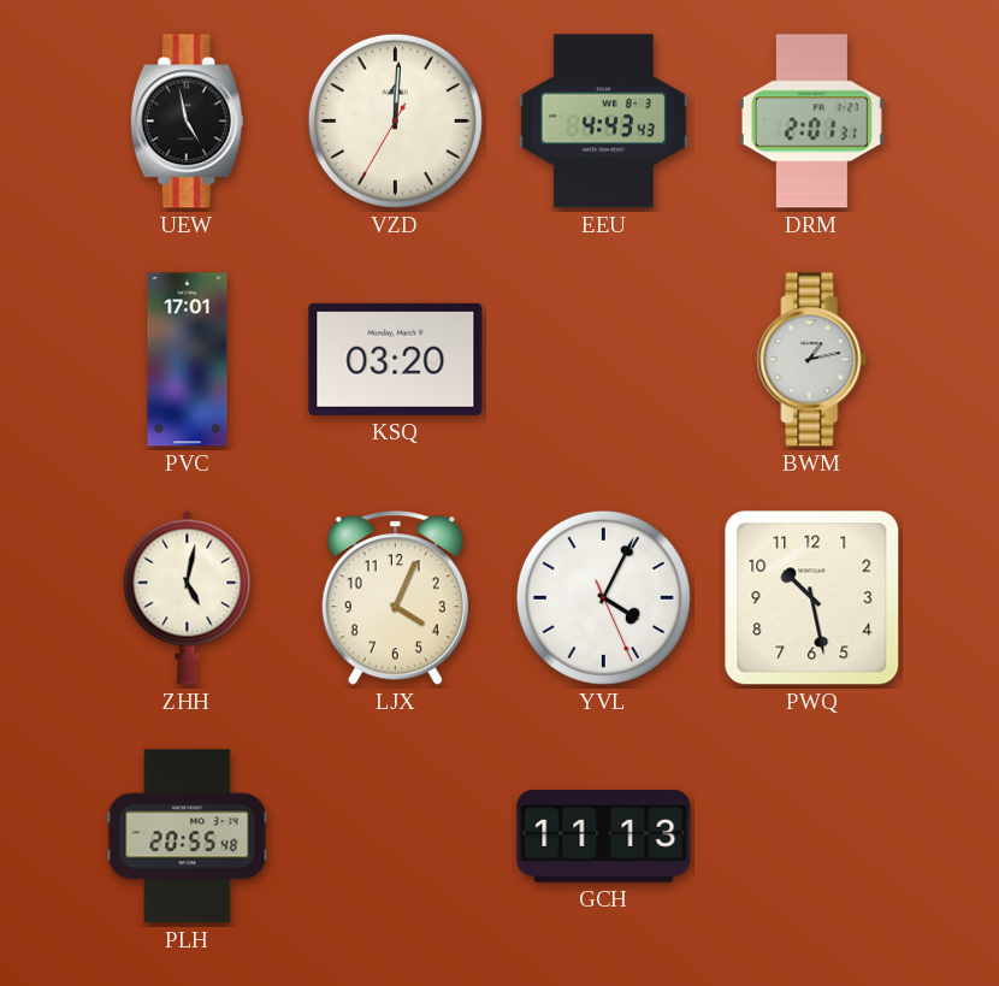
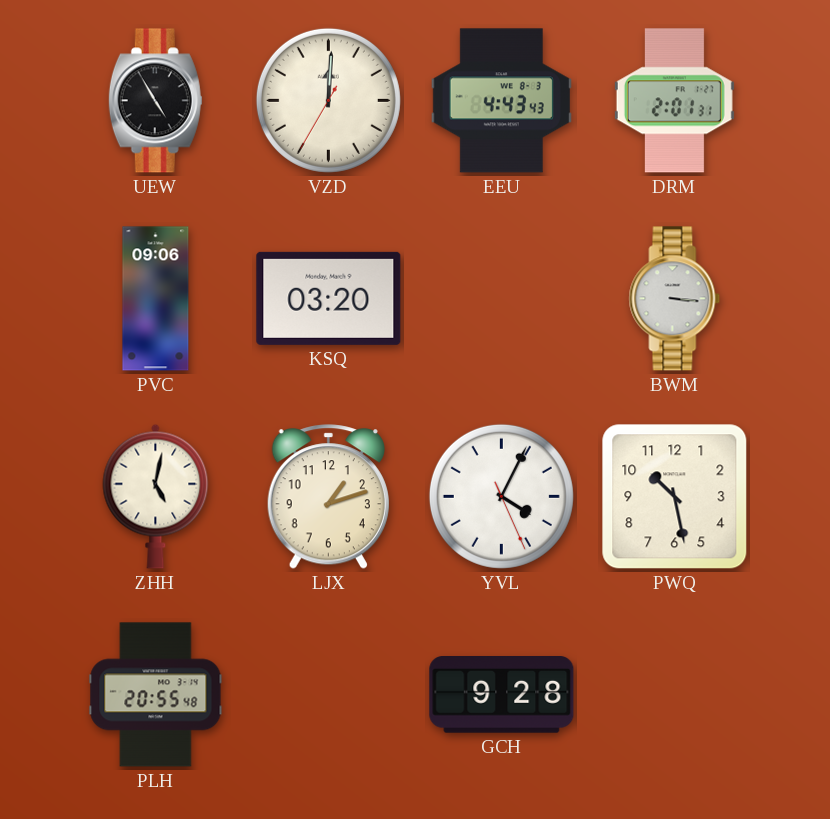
UEW: 4:58 -> 4:55 (155, 101)
PVC: 17:01 -> 09:06 (156, 299)
BWM: 1:13 -> 3:16 (675, 299)
LJX: 4:04 -> 1:12 (328, 497)
GCH: 11:13 -> 9:28 (502, 695)
